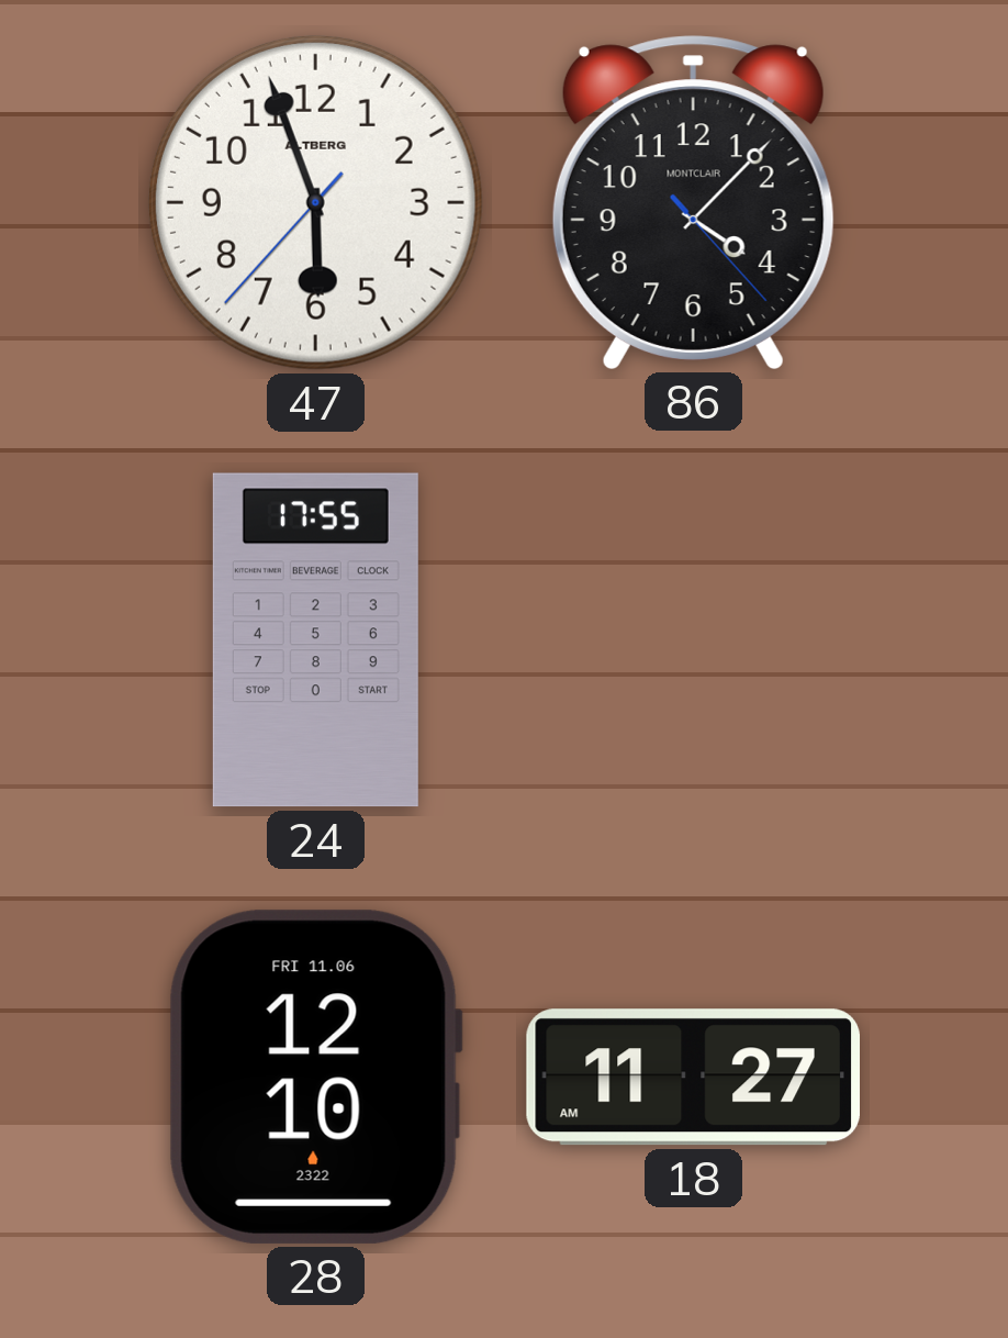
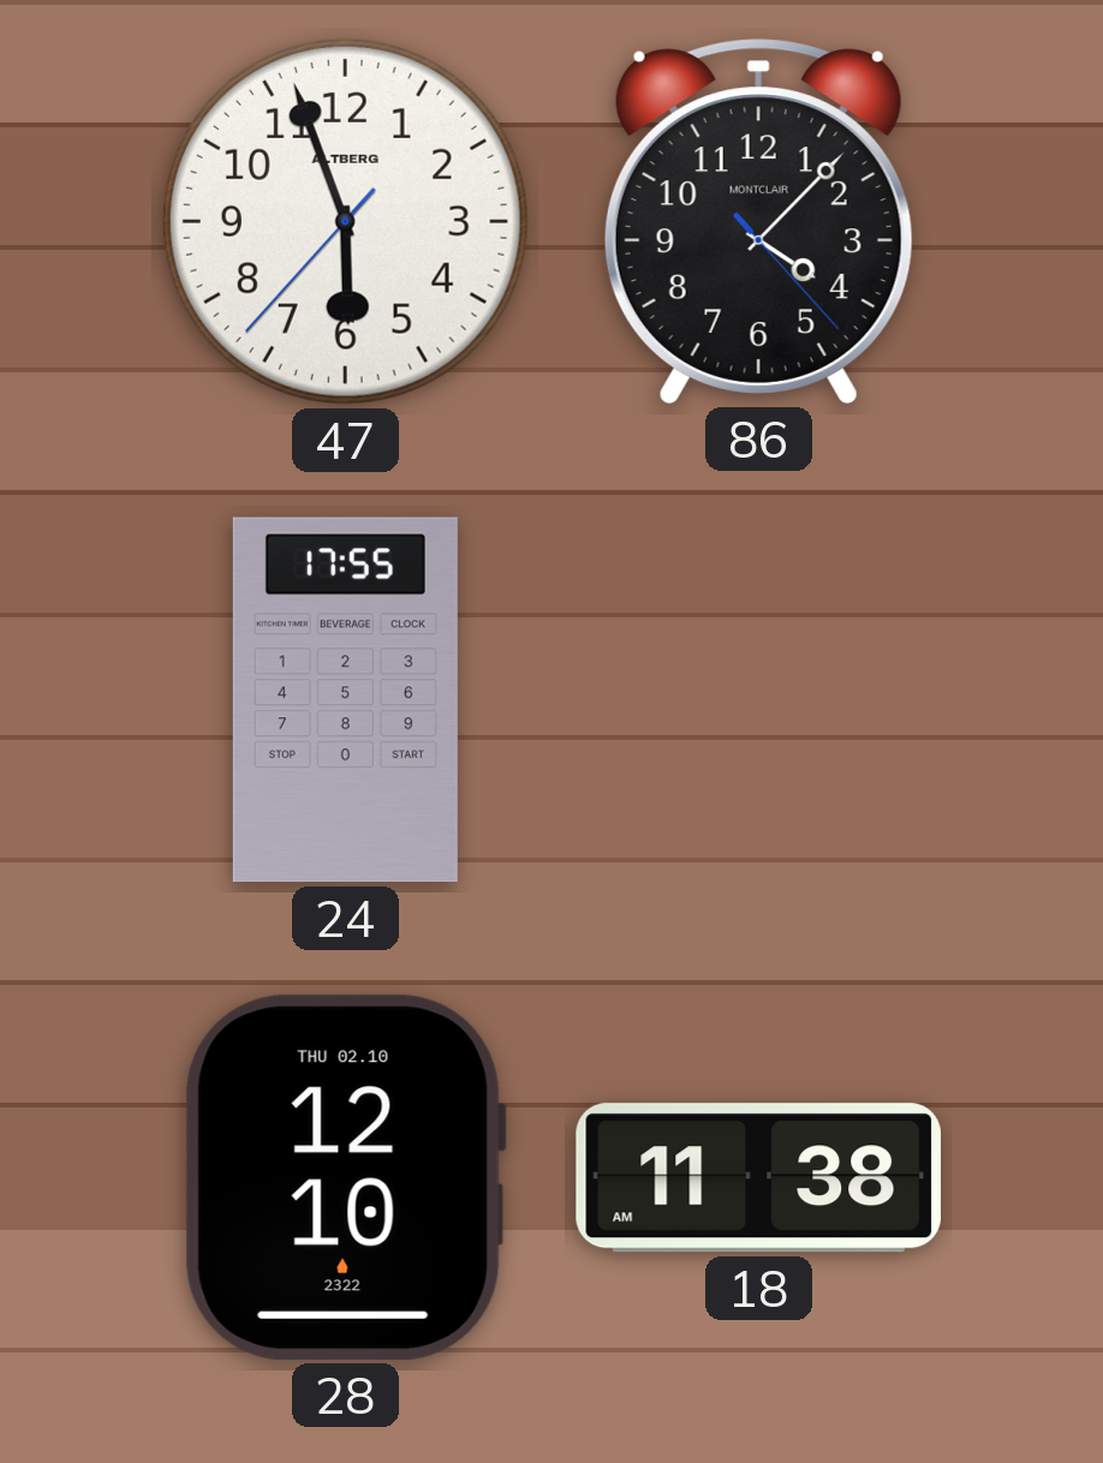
28 date: FRI 11.06 -> THU 02.10 (345, 1177)
18: 11:27 -> 11:38 (758, 1178)
